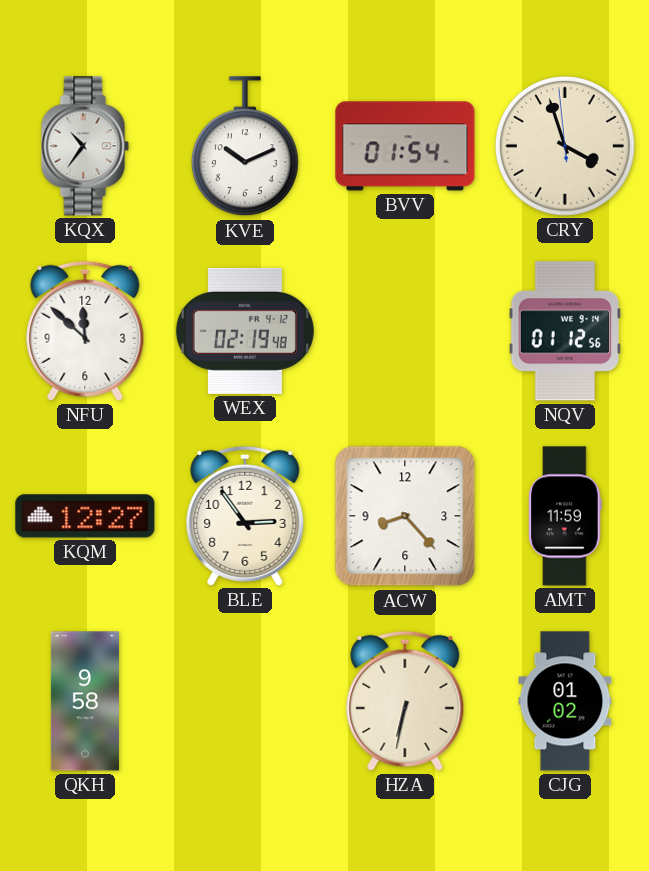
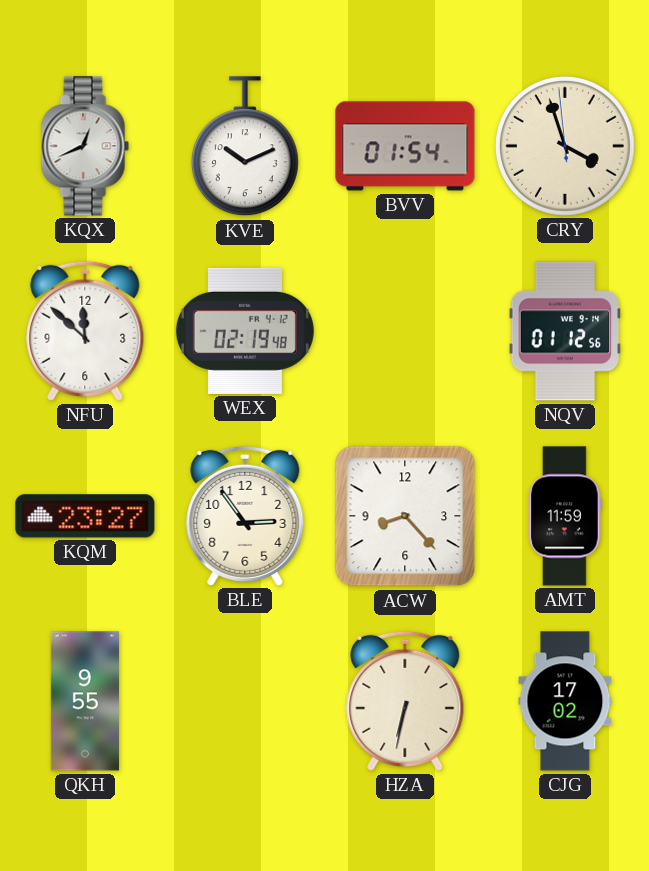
KQX: 10:36 -> 12:41 (85, 146)
KQM: 12:27 -> 23:27 (85, 516)
QKH: 9:58 -> 9:55 (85, 701)
CJG: 01:02 -> 17:02 (565, 701)
